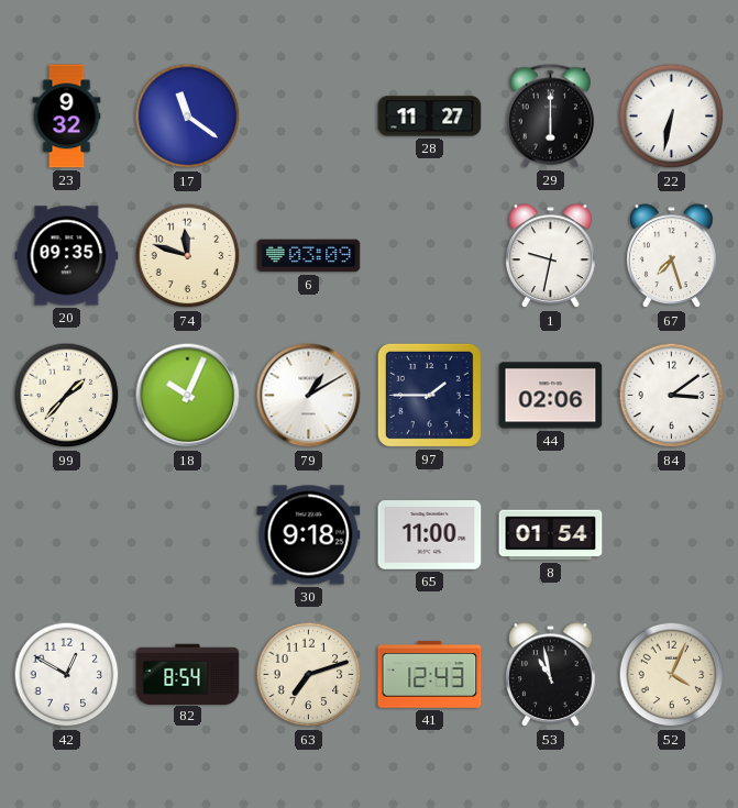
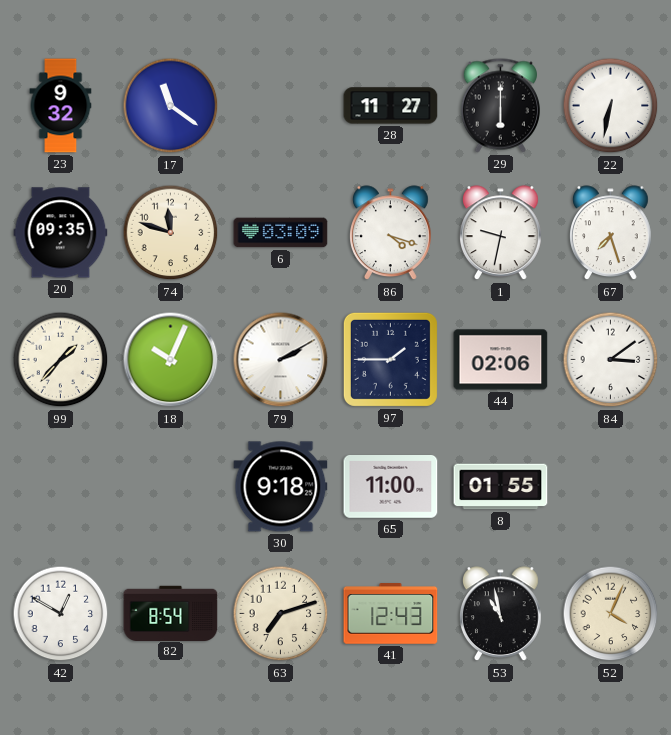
86: none -> 4:18 (391, 233)
79: 1:10 -> 2:10 (281, 360)
8: 01:54 -> 01:55 (501, 487)
